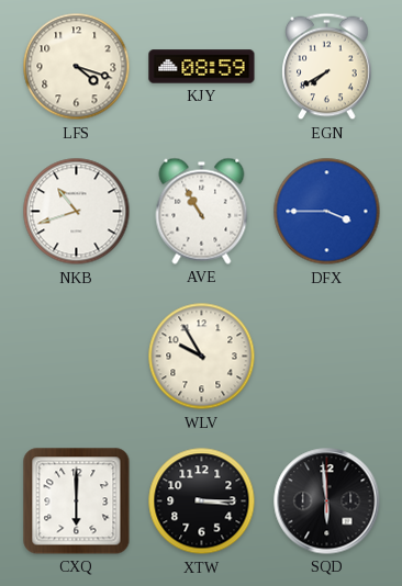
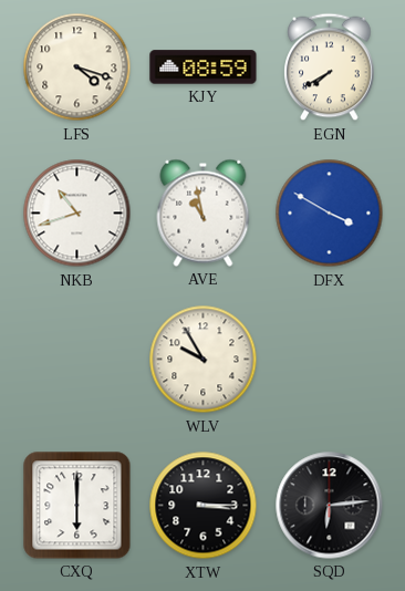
AVE: 10:55 -> 10:58 (204, 212)
DFX: 3:45 -> 3:50 (330, 214)
SQD: 5:59 -> 6:14 (330, 506)
